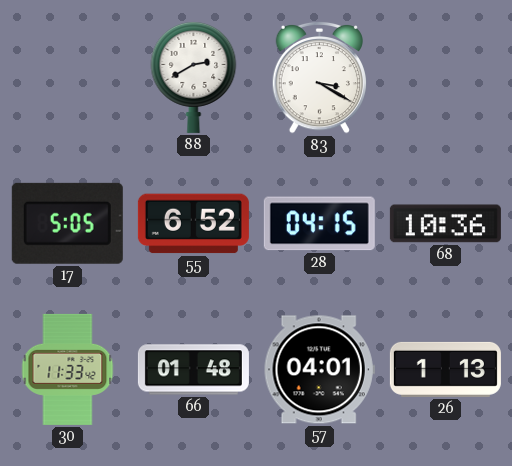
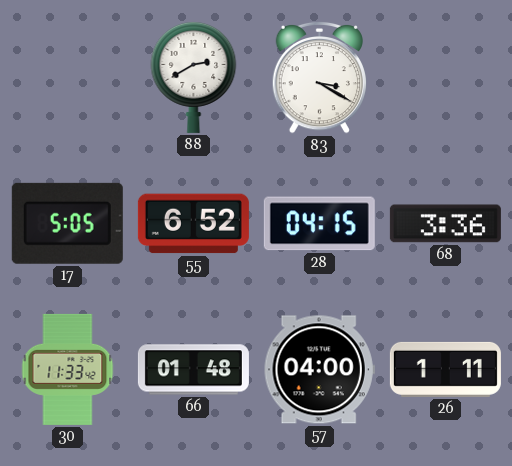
68: 10:36 -> 3:36 (445, 224)
57: 04:01 -> 04:00 (319, 370)
26: 1:13 -> 1:11 (445, 369)
